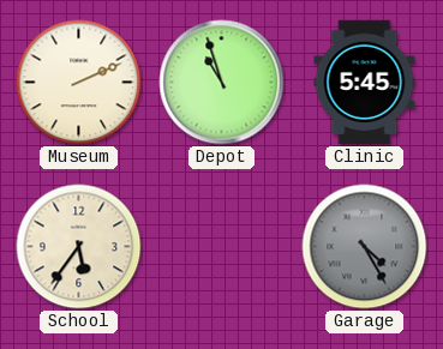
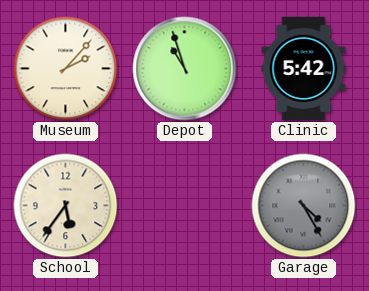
Museum: 2:11 -> 2:07 (66, 69)
Clinic: 5:45 -> 5:42 (304, 69)
